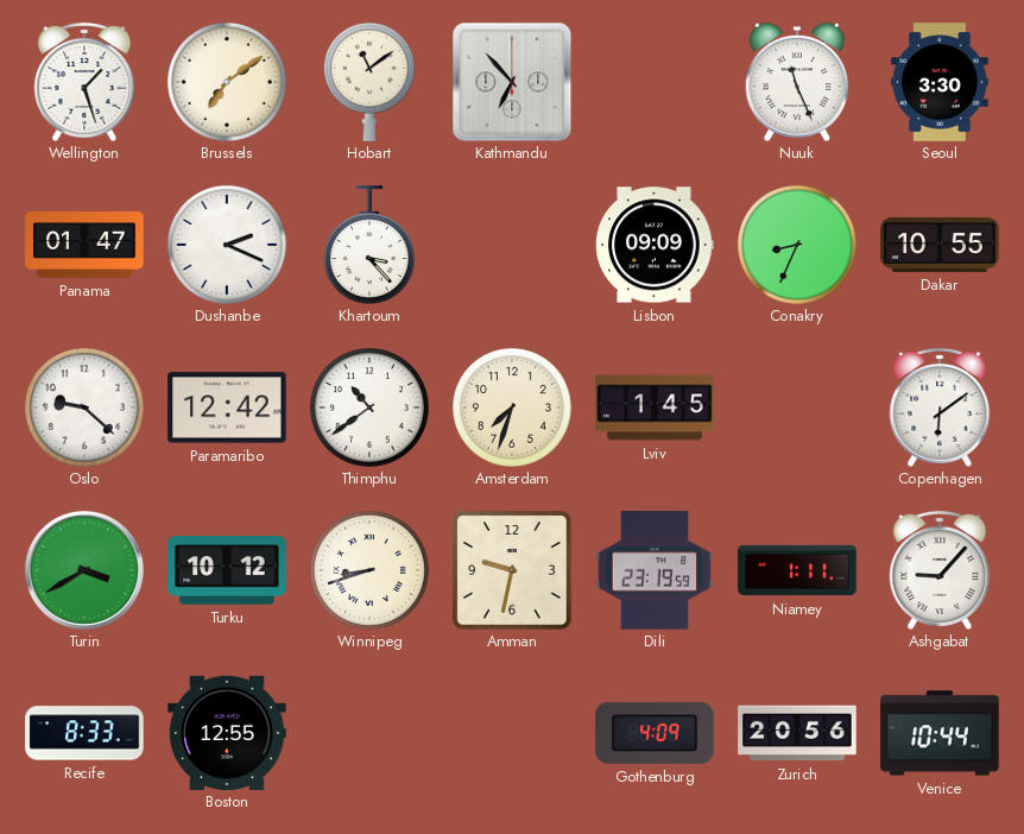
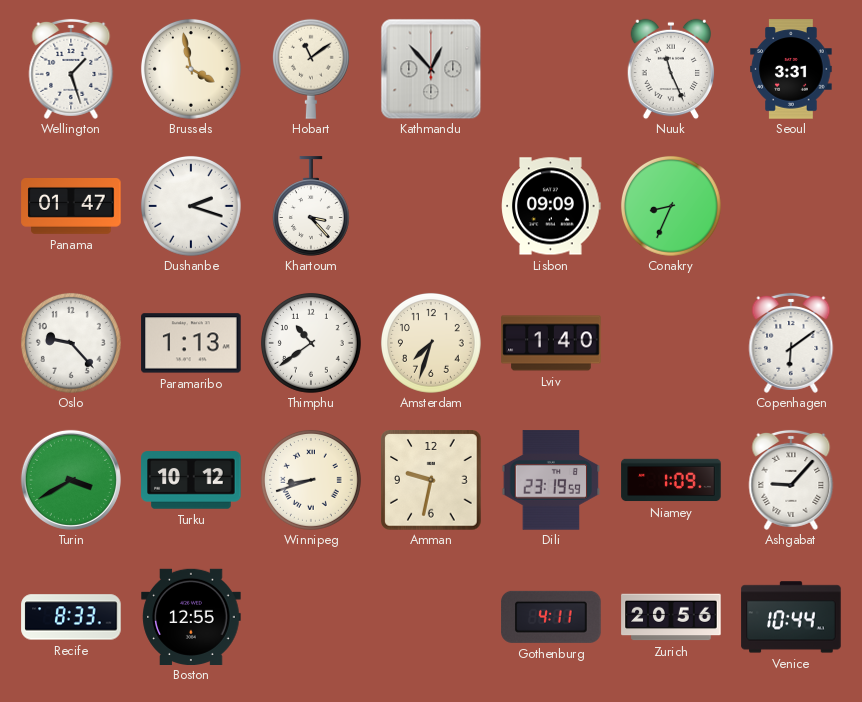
Brussels: 7:09 -> 3:58 (191, 69)
Kathmandu: 6:53 -> 12:53 (431, 69)
Seoul: 3:30 -> 3:31 (791, 69)
Dushanbe: 2:19 -> 2:18 (191, 206)
Dakar: 10:55 -> none (940, 245)
Oslo: 9:22 -> 9:23 (71, 343)
Paramaribo: 12:42 -> 1:13 (191, 343)
Lviv: 1:45 -> 1:40 (551, 343)
Niamey: 1:11 -> 1:09 (671, 480)
Gothenburg: 4:09 -> 4:11 (551, 617)
